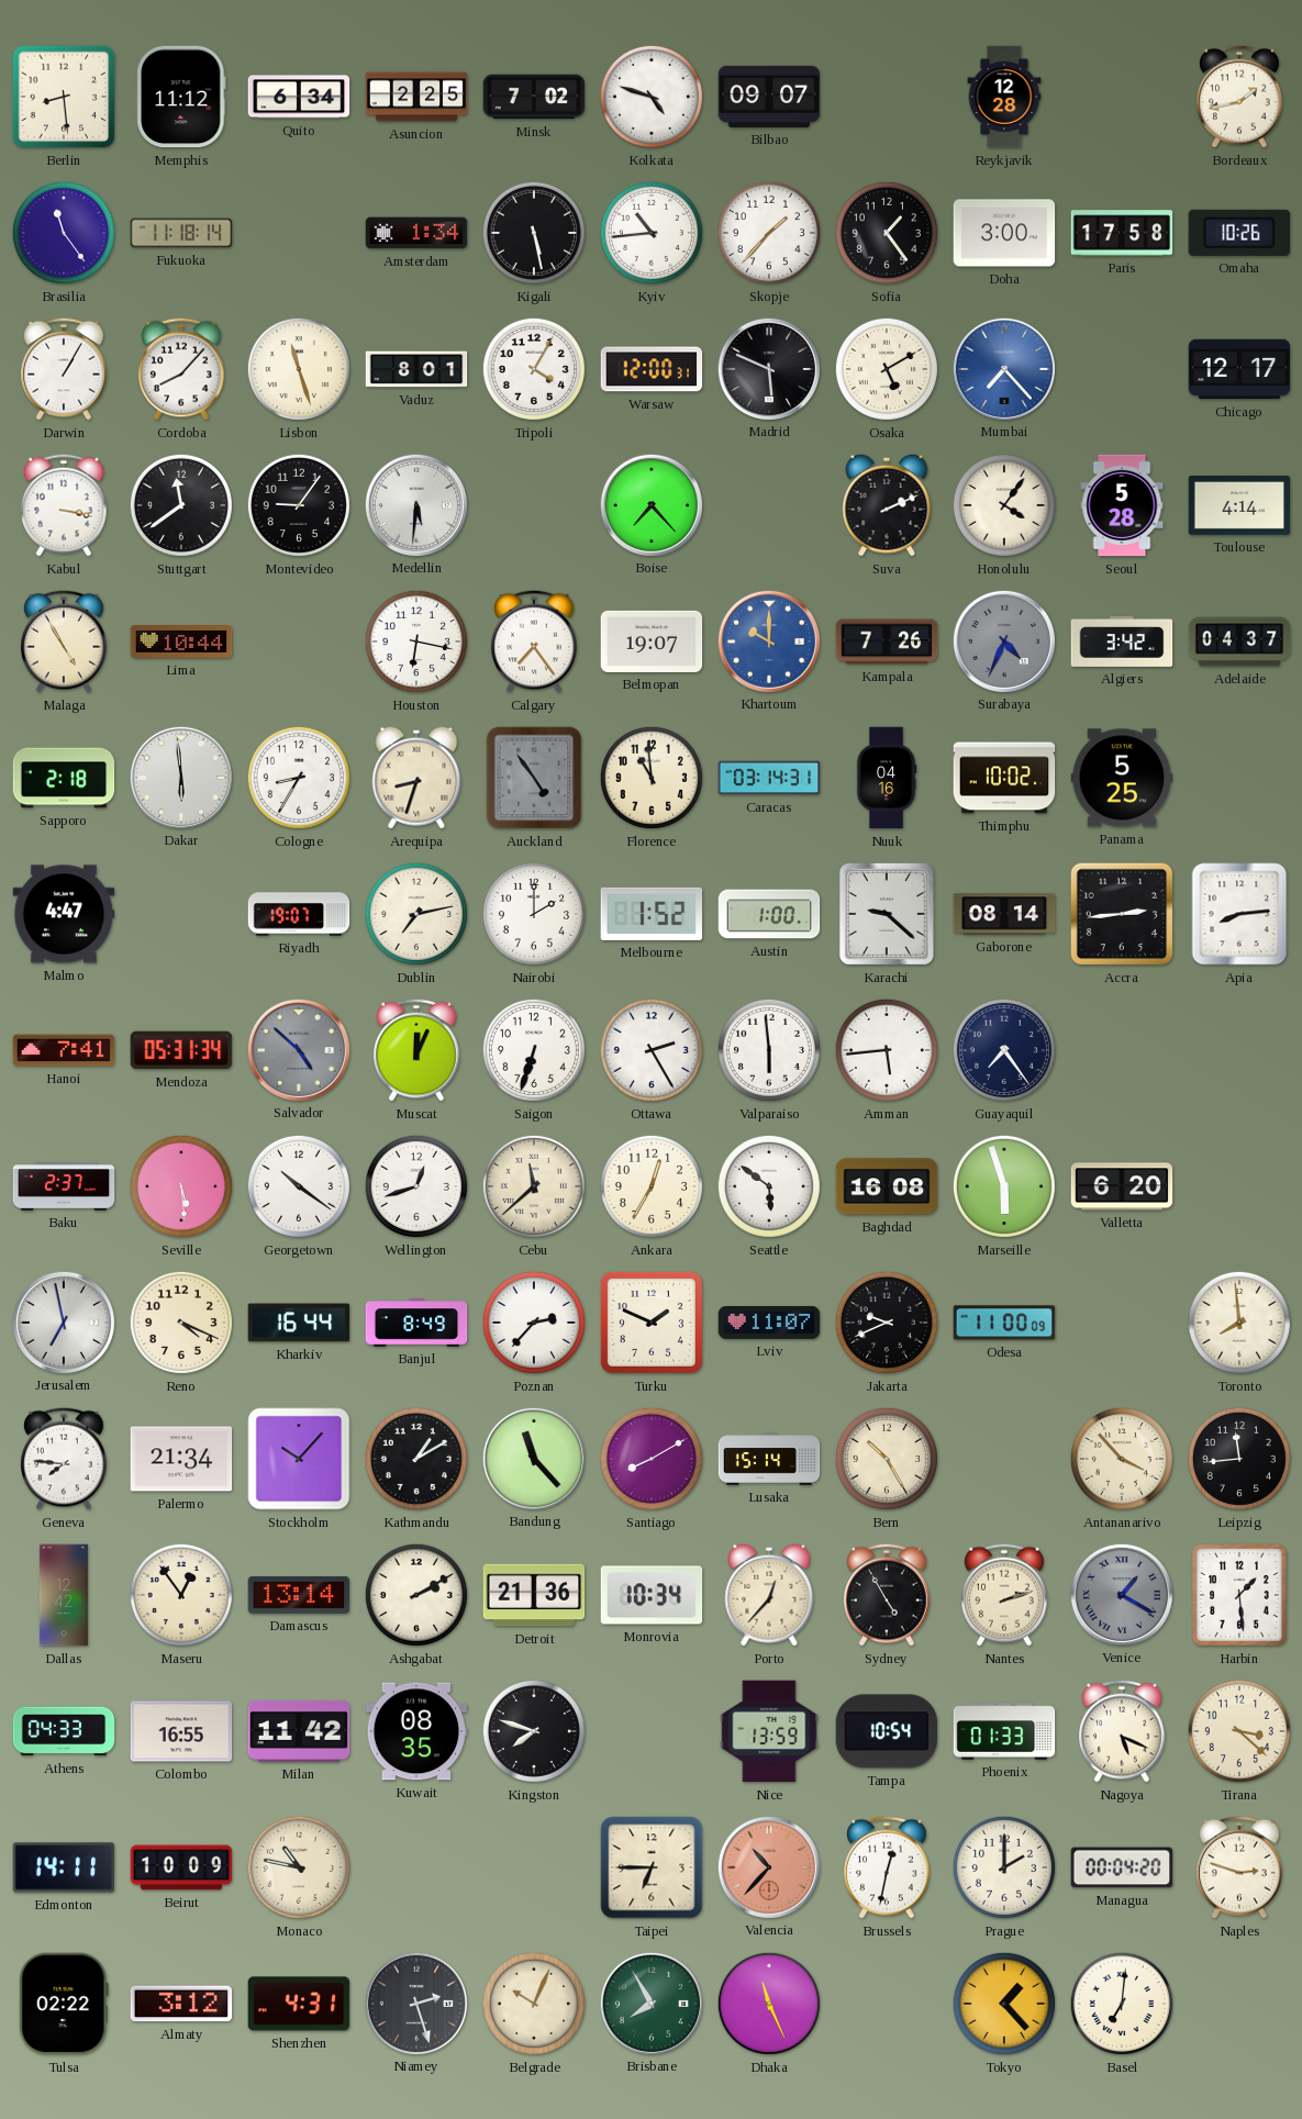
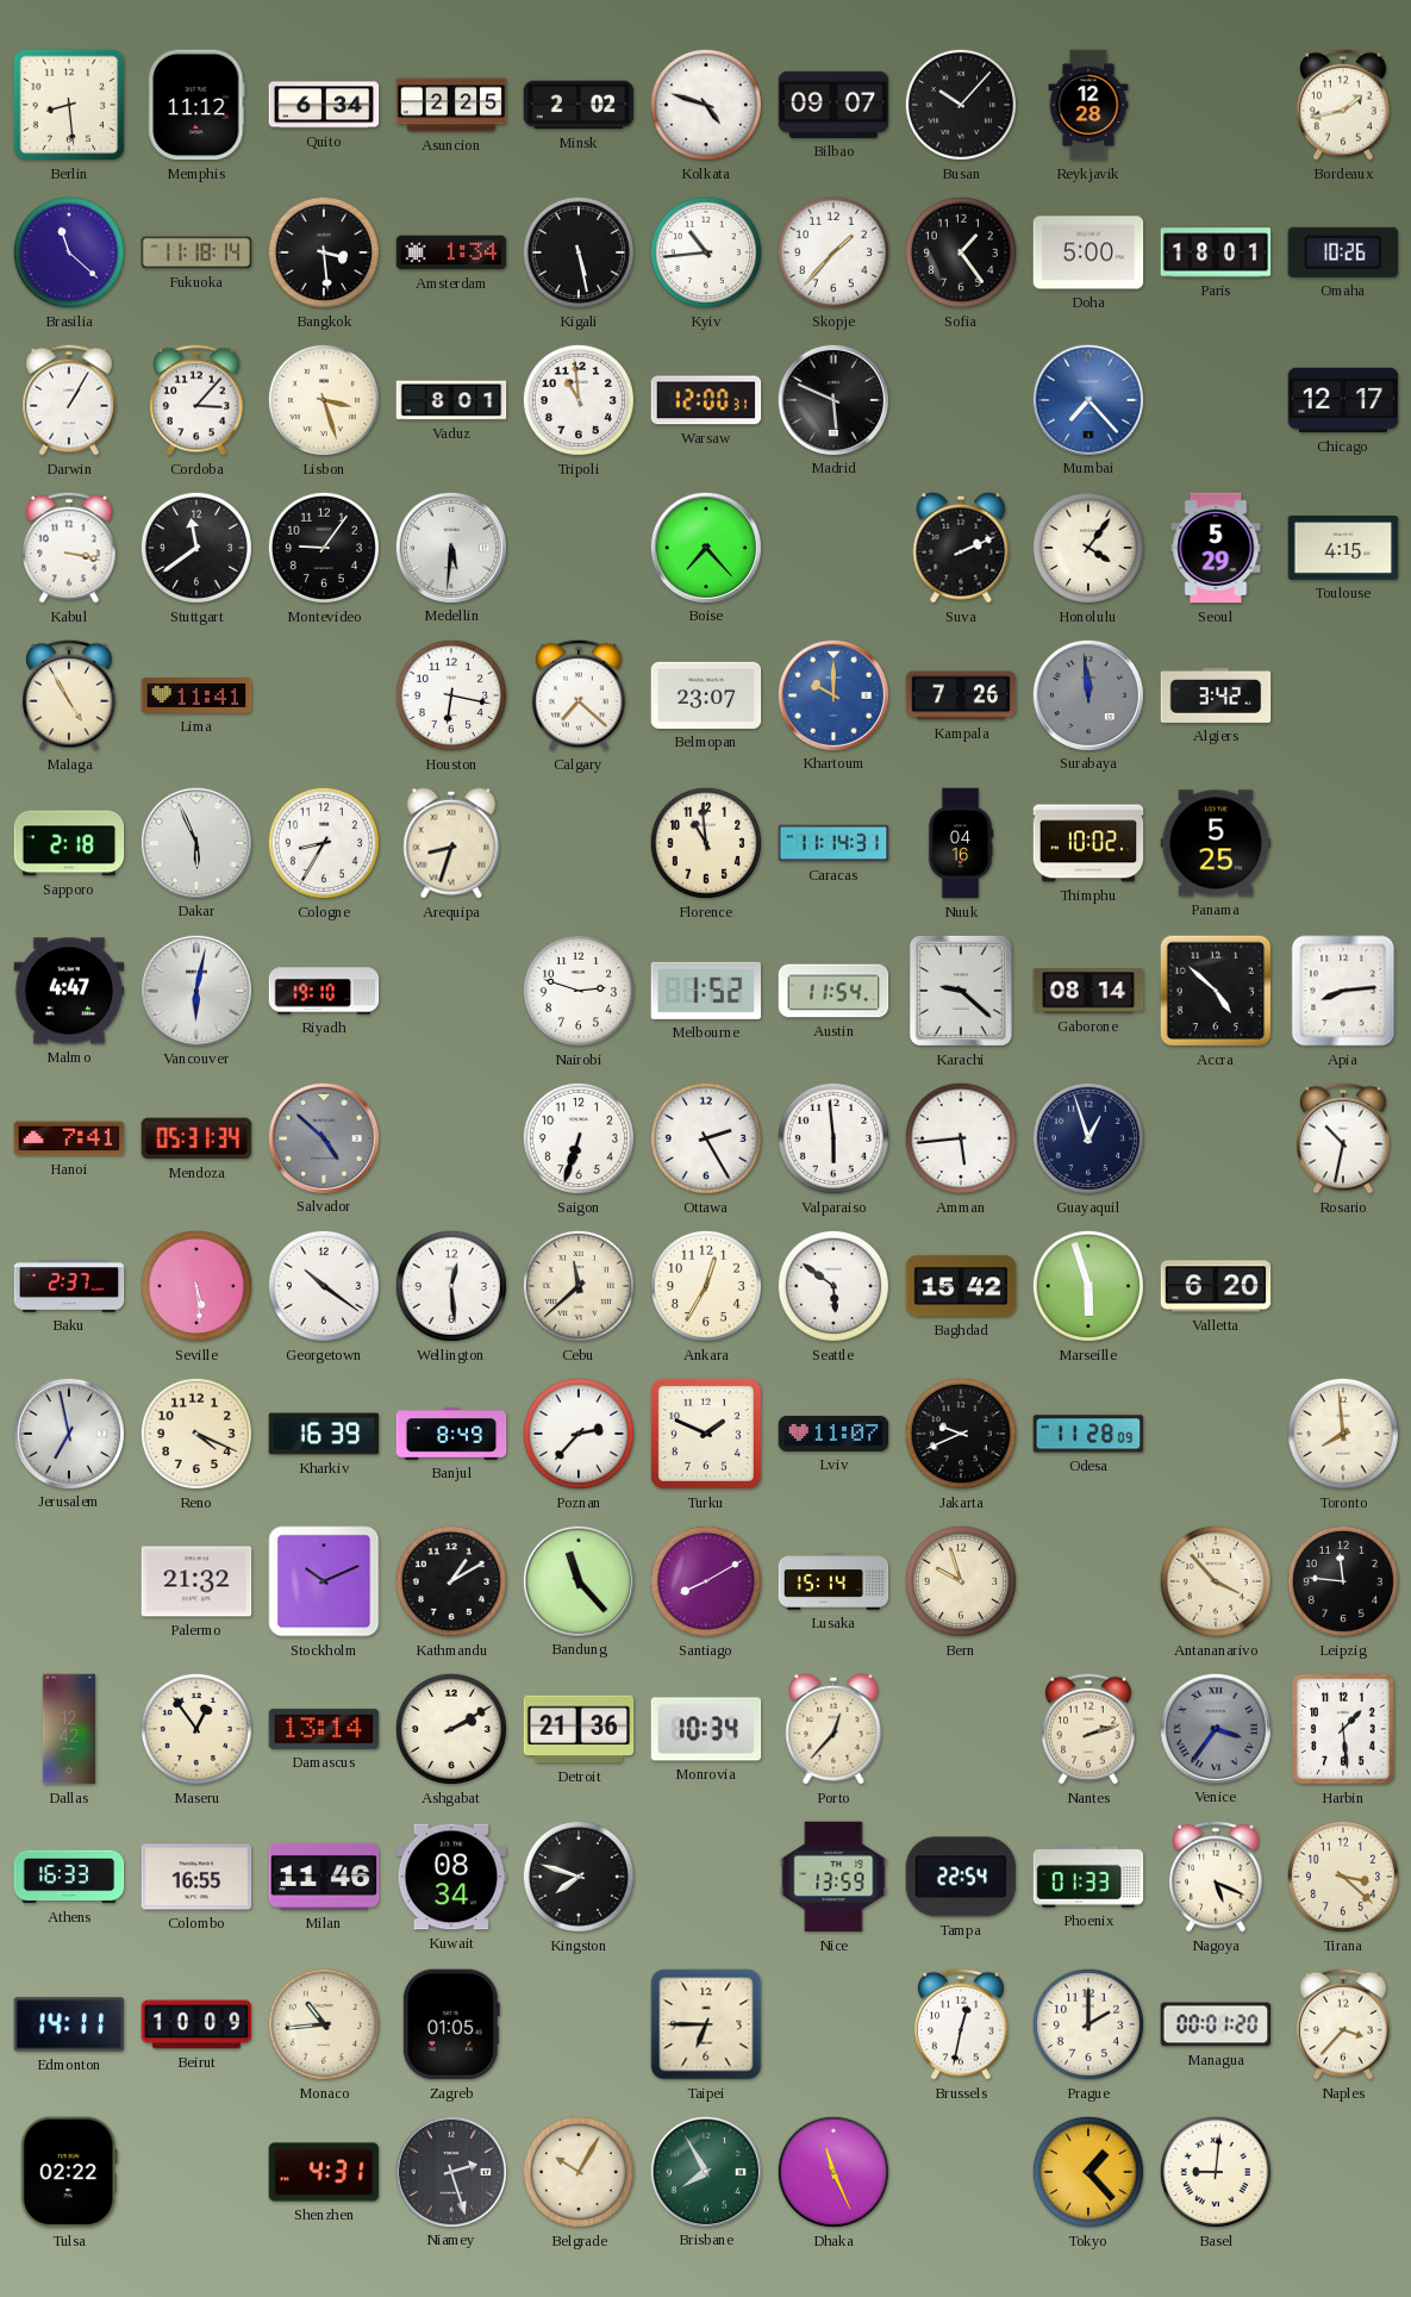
Minsk: 7:02 -> 2:02 (579, 105)
Busan: none -> 10:07 (961, 105)
Brasilia: 11:24 -> 11:22 (69, 252)
Bangkok: none -> 3:29 (324, 252)
Doha: 3:00 -> 5:00 (1088, 252)
Paris: 17:58 -> 18:01 (1216, 252)
Cordoba: 8:07 -> 3:07 (198, 400)
Lisbon: 11:27 -> 3:27 (324, 400)
Tripoli: 4:05 -> 10:59 (579, 400)
Osaka: 5:10 -> none (887, 369)
Seoul: 5:28 -> 5:29 (1216, 548)
Toulouse: 4:14 -> 4:15 (1343, 548)
Lima: 10:44 -> 11:41 (196, 697)
Calgary: 7:24 -> 7:22 (580, 695)
Belmopan: 19:07 -> 23:07 (706, 695)
Surabaya: 4:34 -> 11:59 (1087, 694)
Adelaide: 04:37 -> none (1239, 642)
Dakar: 5:59 -> 5:56 (195, 842)
Auckland: 4:54 -> none (534, 778)
Caracas: 03:14 -> 11:14 (834, 843)
Vancouver: none -> 6:02 (195, 990)
Riyadh: 19:07 -> 19:10 (324, 991)
Dublin: 7:13 -> none (416, 914)
Nairobi: 2:00 -> 2:48 (579, 991)
Austin: 1:00 -> 11:54 (834, 991)
Accra: 2:44 -> 4:52 (1216, 991)
Muscat: 12:04 -> none (418, 1050)
Guayaquil: 7:24 -> 12:57 (1088, 1138)
Rosario: none -> 10:32 (1344, 1138)
Wellington: 12:42 -> 12:29 (451, 1286)
Baghdad: 16:08 -> 15:42 (961, 1286)
Kharkiv: 16:44 -> 16:39 (324, 1434)
Odesa: 11:00 -> 11:28 (1088, 1434)
Geneva: 7:46 -> none (65, 1459)
Palermo: 21:34 -> 21:32 (196, 1581)
Stockholm: 10:07 -> 10:11 (324, 1581)
Bern: 10:25 -> 9:57 (961, 1581)
Leipzig: 11:44 -> 11:46 (1343, 1581)
Sydney: 4:55 -> none (888, 1595)
Venice: 1:20 -> 3:36 (1215, 1728)
Athens: 04:33 -> 16:33 (69, 1877)
Milan: 11:42 -> 11:46 (324, 1877)
Kuwait: 08:35 -> 08:34 (451, 1877)
Tampa: 10:54 -> 22:54 (961, 1877)
Monaco: 10:47 -> 10:44 (324, 2024)
Zagreb: none -> 01:05 (451, 2024)
Valencia: 10:37 -> none (768, 1866)
Managua: 00:04 -> 00:01 (1216, 2024)
Naples: 2:48 -> 3:37 (1344, 2024)
Almaty: 3:12 -> none (181, 2004)
Belgrade: 10:04 -> 10:05 (579, 2172)
Basel: 7:01 -> 9:01 (1216, 2172)
